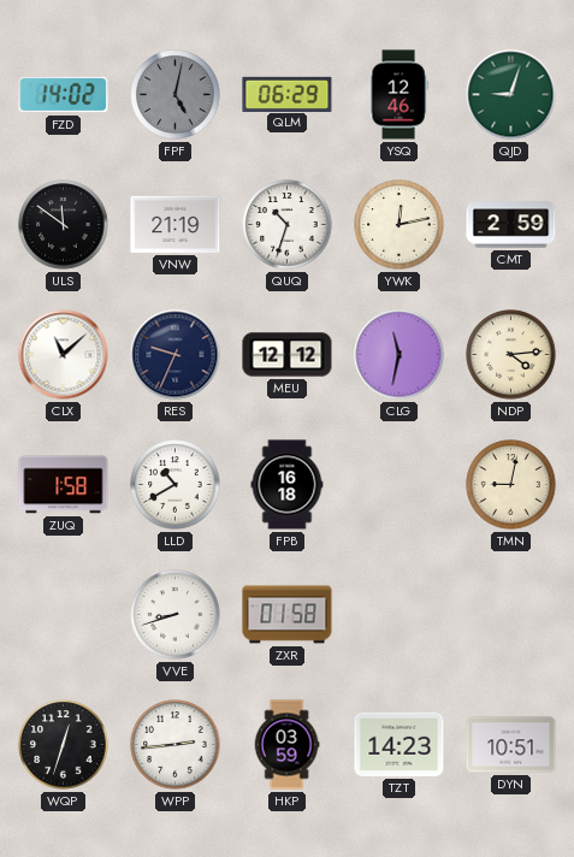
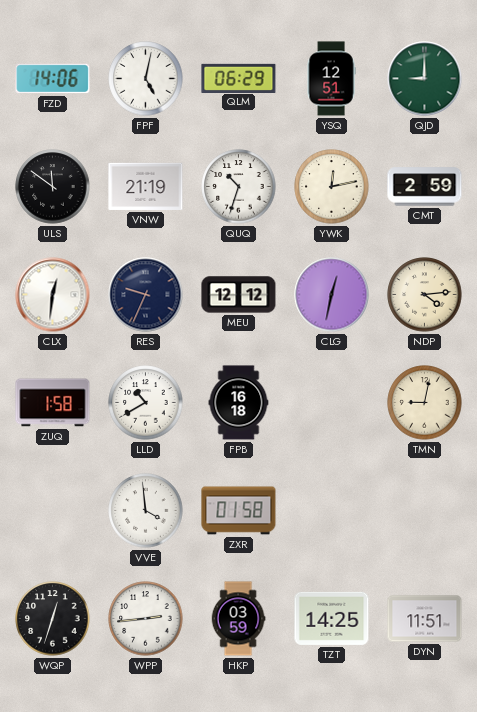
FZD: 14:02 -> 14:06 (53, 79)
FPF dial: grey -> white (146, 79)
YSQ: 12:46 -> 12:51 (331, 79)
QJD: 9:03 -> 9:00 (425, 79)
CLX: 11:08 -> 12:31 (53, 295)
CLG: 11:32 -> 12:32 (332, 295)
VVE: 8:42 -> 3:59 (146, 511)
TZT: 14:23 -> 14:25 (332, 618)
DYN: 10:51 -> 11:51 (425, 619)
